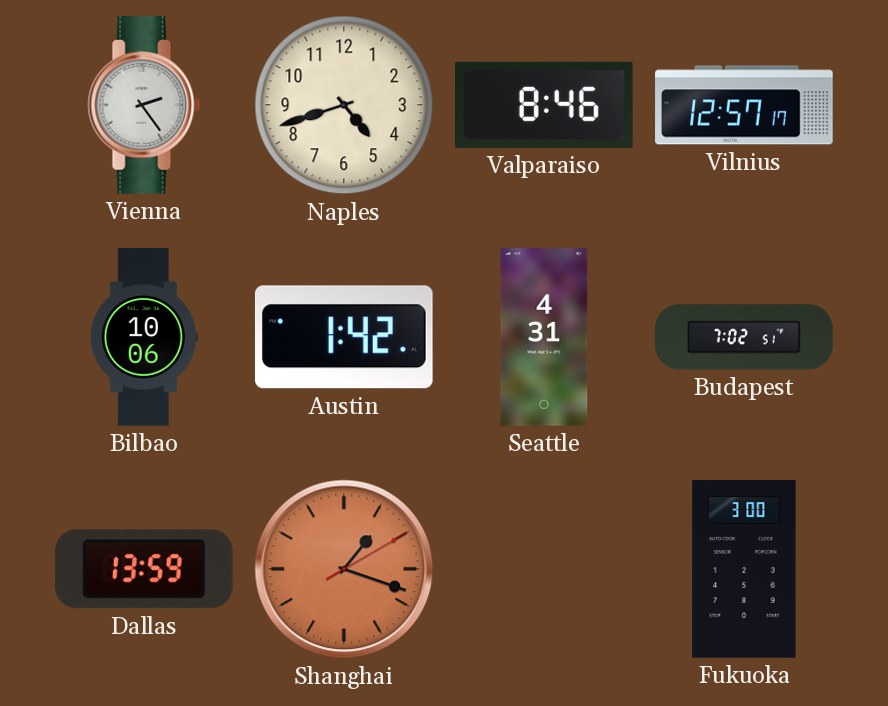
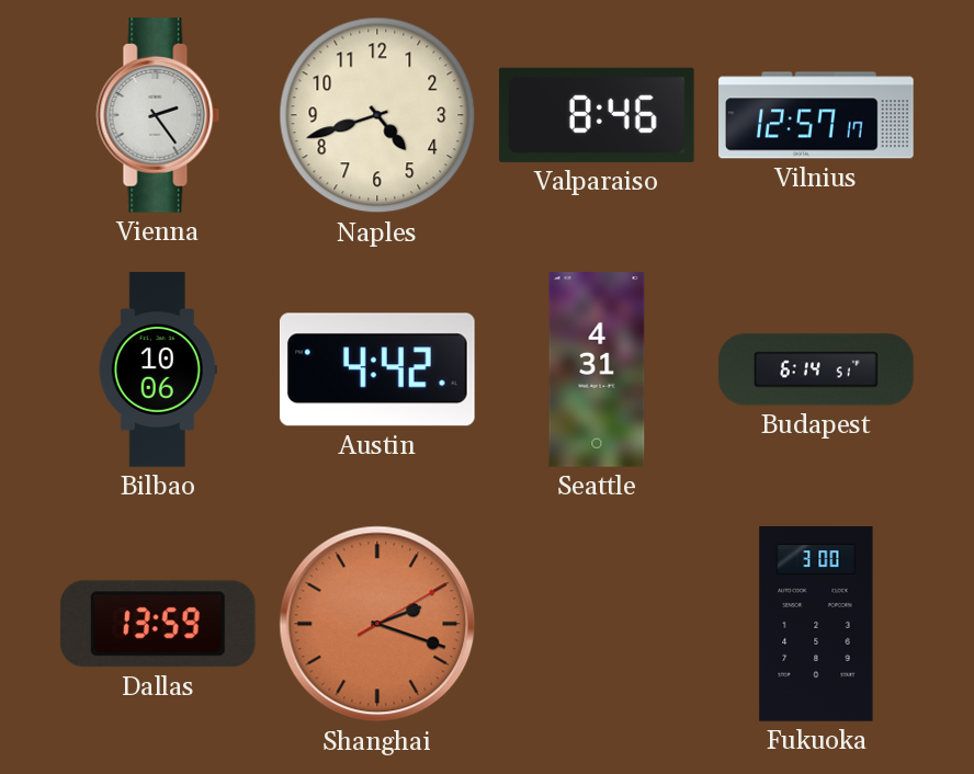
Austin: 1:42 -> 4:42 (377, 369)
Budapest: 7:02 -> 6:14 (816, 369)
Shanghai: 1:18 -> 2:18 (377, 624)
